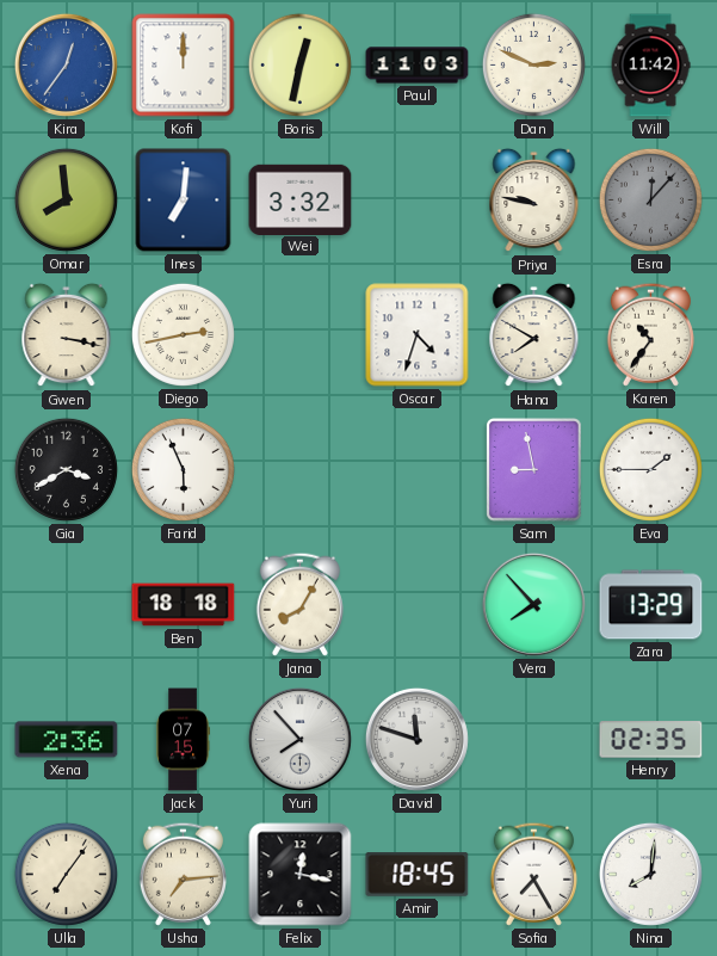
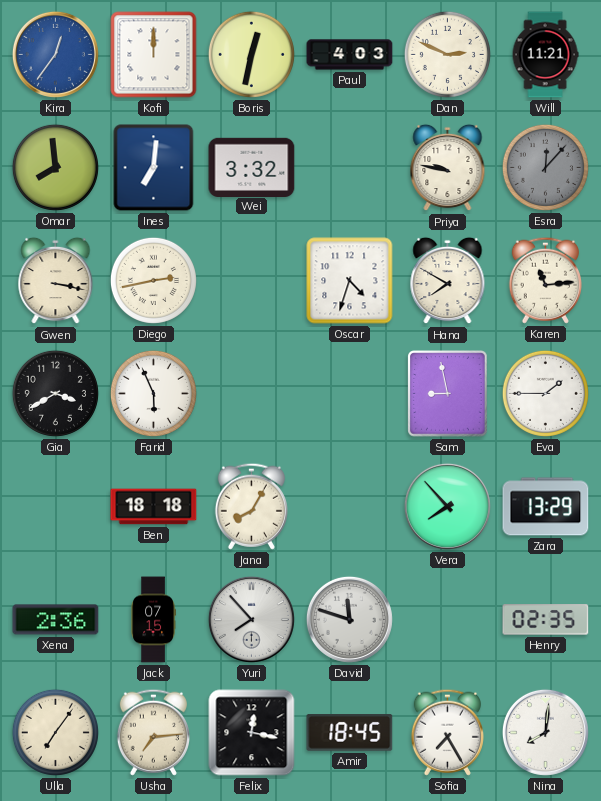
Paul: 11:03 -> 4:03 (350, 55)
Will: 11:42 -> 11:21 (545, 55)
Karen: 10:36 -> 11:14 (545, 280)
